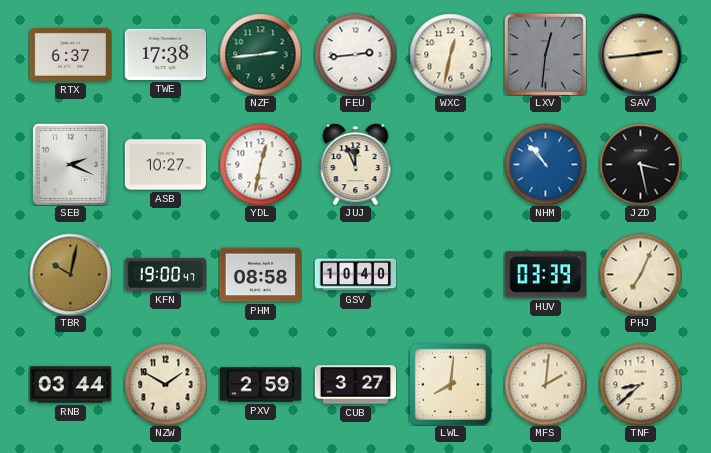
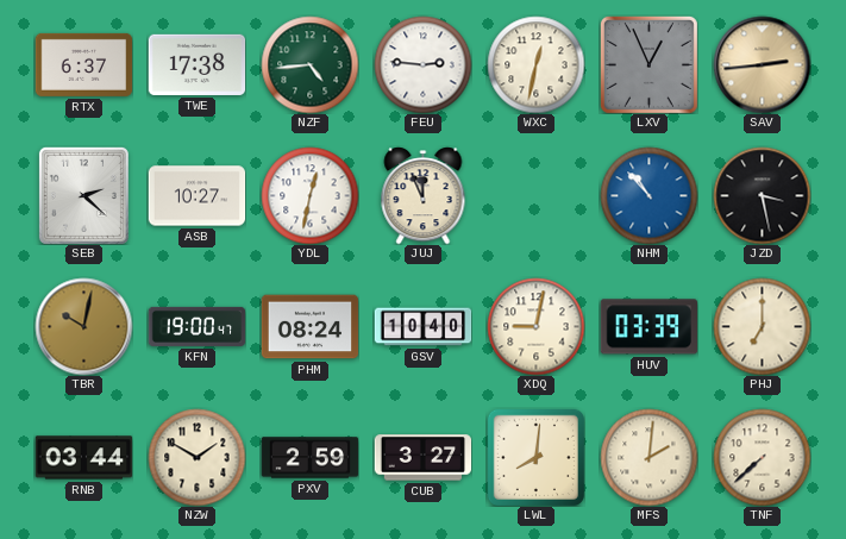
NZF: 2:44 -> 4:44 (309, 64)
FEU: 2:44 -> 2:46 (422, 64)
LXV: 12:31 -> 12:56 (648, 64)
SEB: 2:19 -> 2:22 (83, 195)
PHM: 08:58 -> 08:24 (309, 327)
XDQ: none -> 9:02 (535, 326)
PHJ: 7:04 -> 7:00 (762, 326)
TNF: 8:38 -> 7:38 (762, 457)
